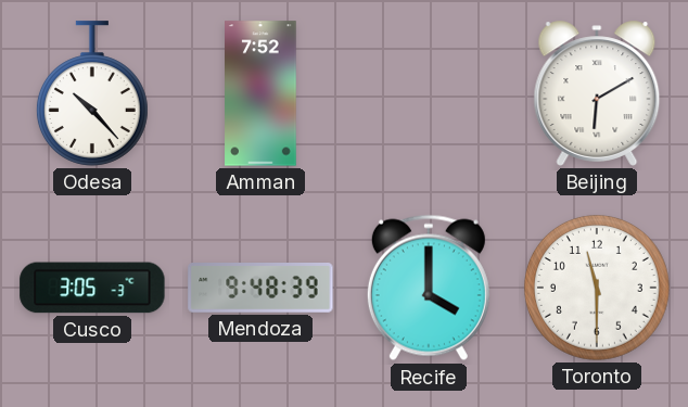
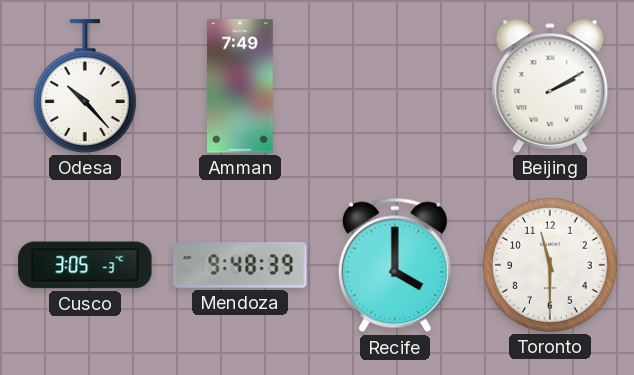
Amman: 7:52 -> 7:49 (240, 86)
Beijing: 6:10 -> 2:10 (550, 86)
